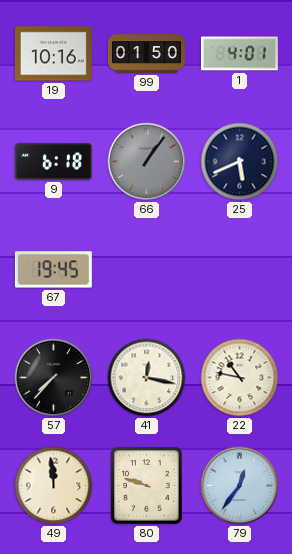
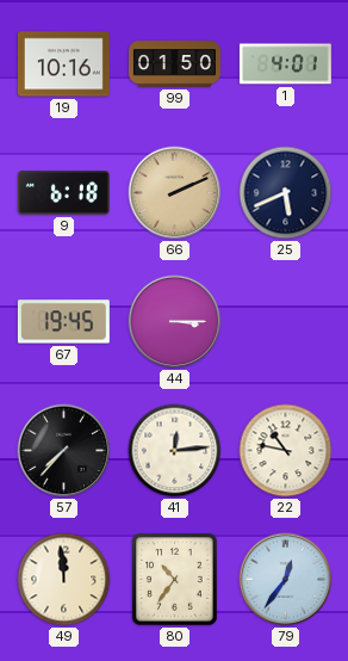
66: 1:06 -> 2:11 (175, 193)
66 dial: grey -> champagne (175, 193)
44: none -> 3:15 (175, 322)
41: 12:17 -> 12:14 (175, 451)
80: 9:48 -> 10:36 (175, 580)
